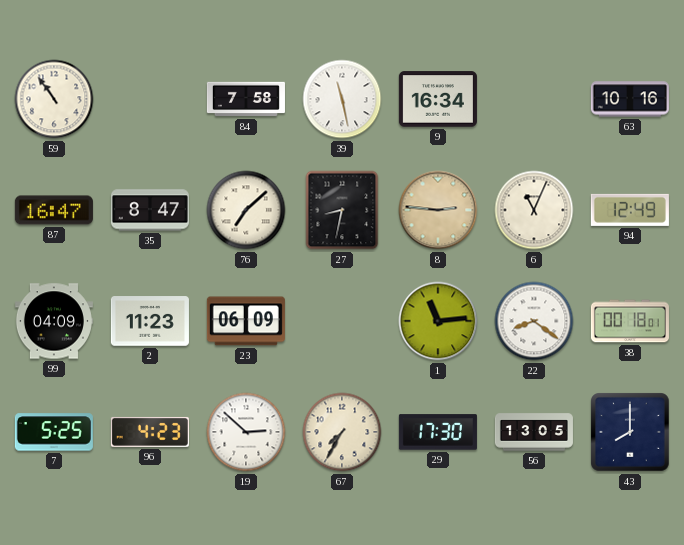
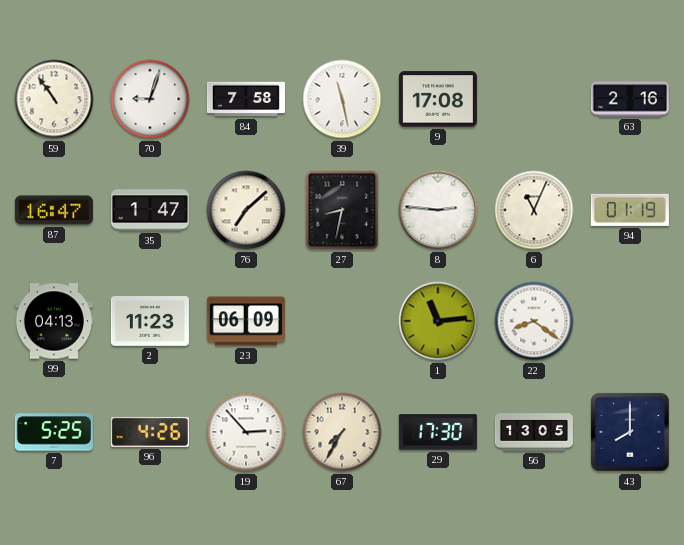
70: none -> 9:03 (150, 99)
9: 16:34 -> 17:08 (438, 99)
63: 10:16 -> 2:16 (630, 99)
35: 8:47 -> 1:47 (150, 210)
8 dial: champagne -> white (438, 210)
94: 12:49 -> 01:19 (630, 210)
99: 04:09 -> 04:13 (54, 321)
38: 00:18 -> none (630, 321)
96: 4:23 -> 4:26 (150, 432)
19: 2:52 -> 2:53 (246, 432)
